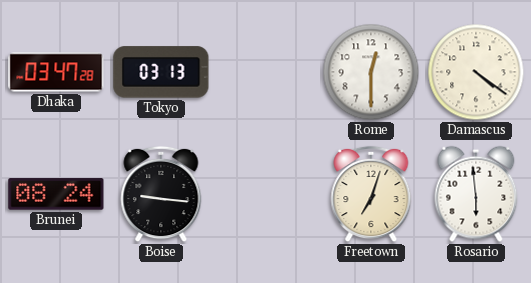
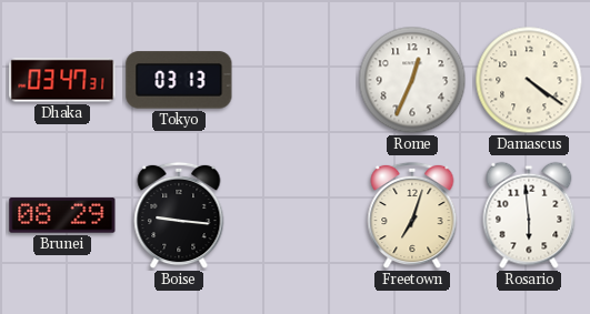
Dhaka: 03:47:28 -> 03:47:31 (62, 80)
Rome: 12:30 -> 12:34 (412, 80)
Brunei: 08:24 -> 08:29 (62, 215)
